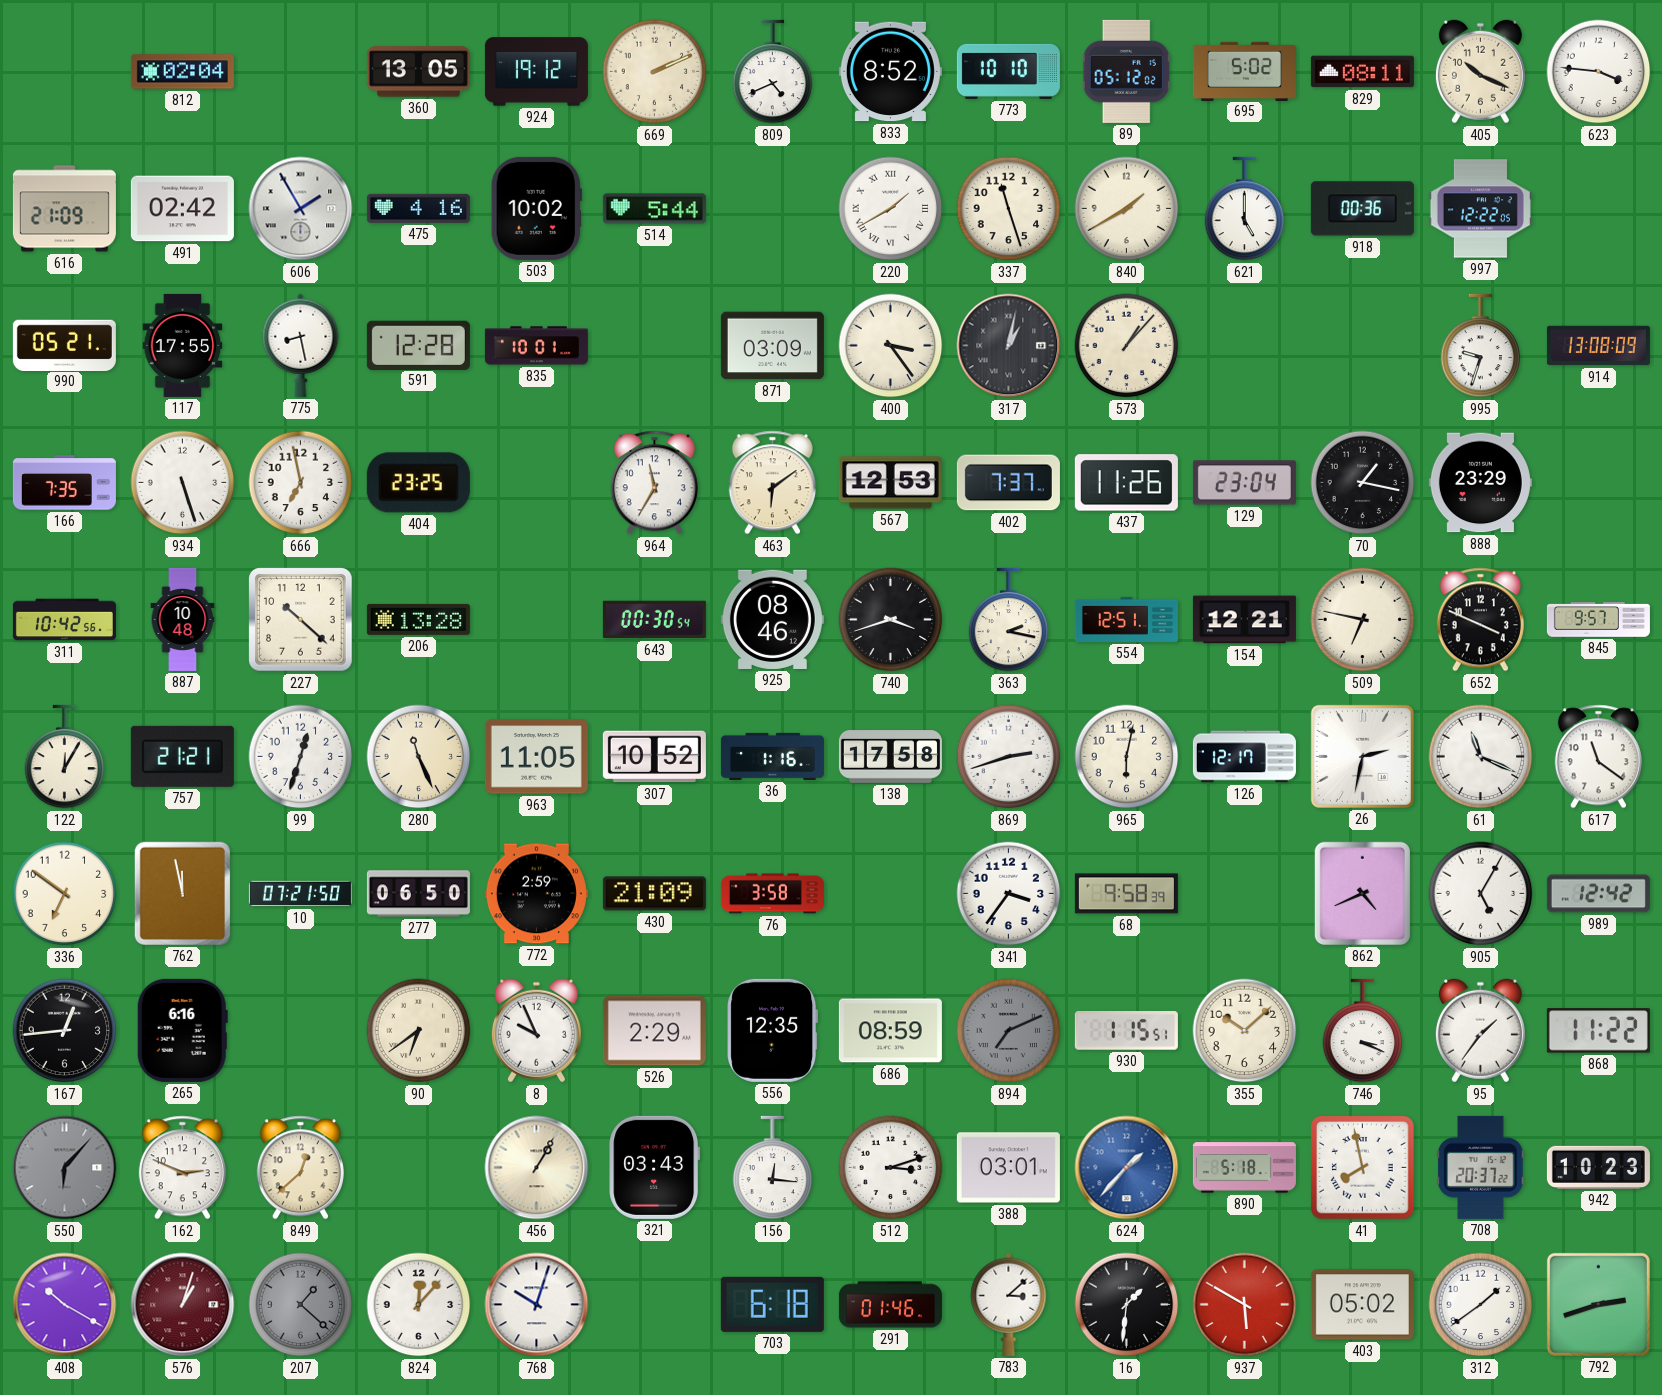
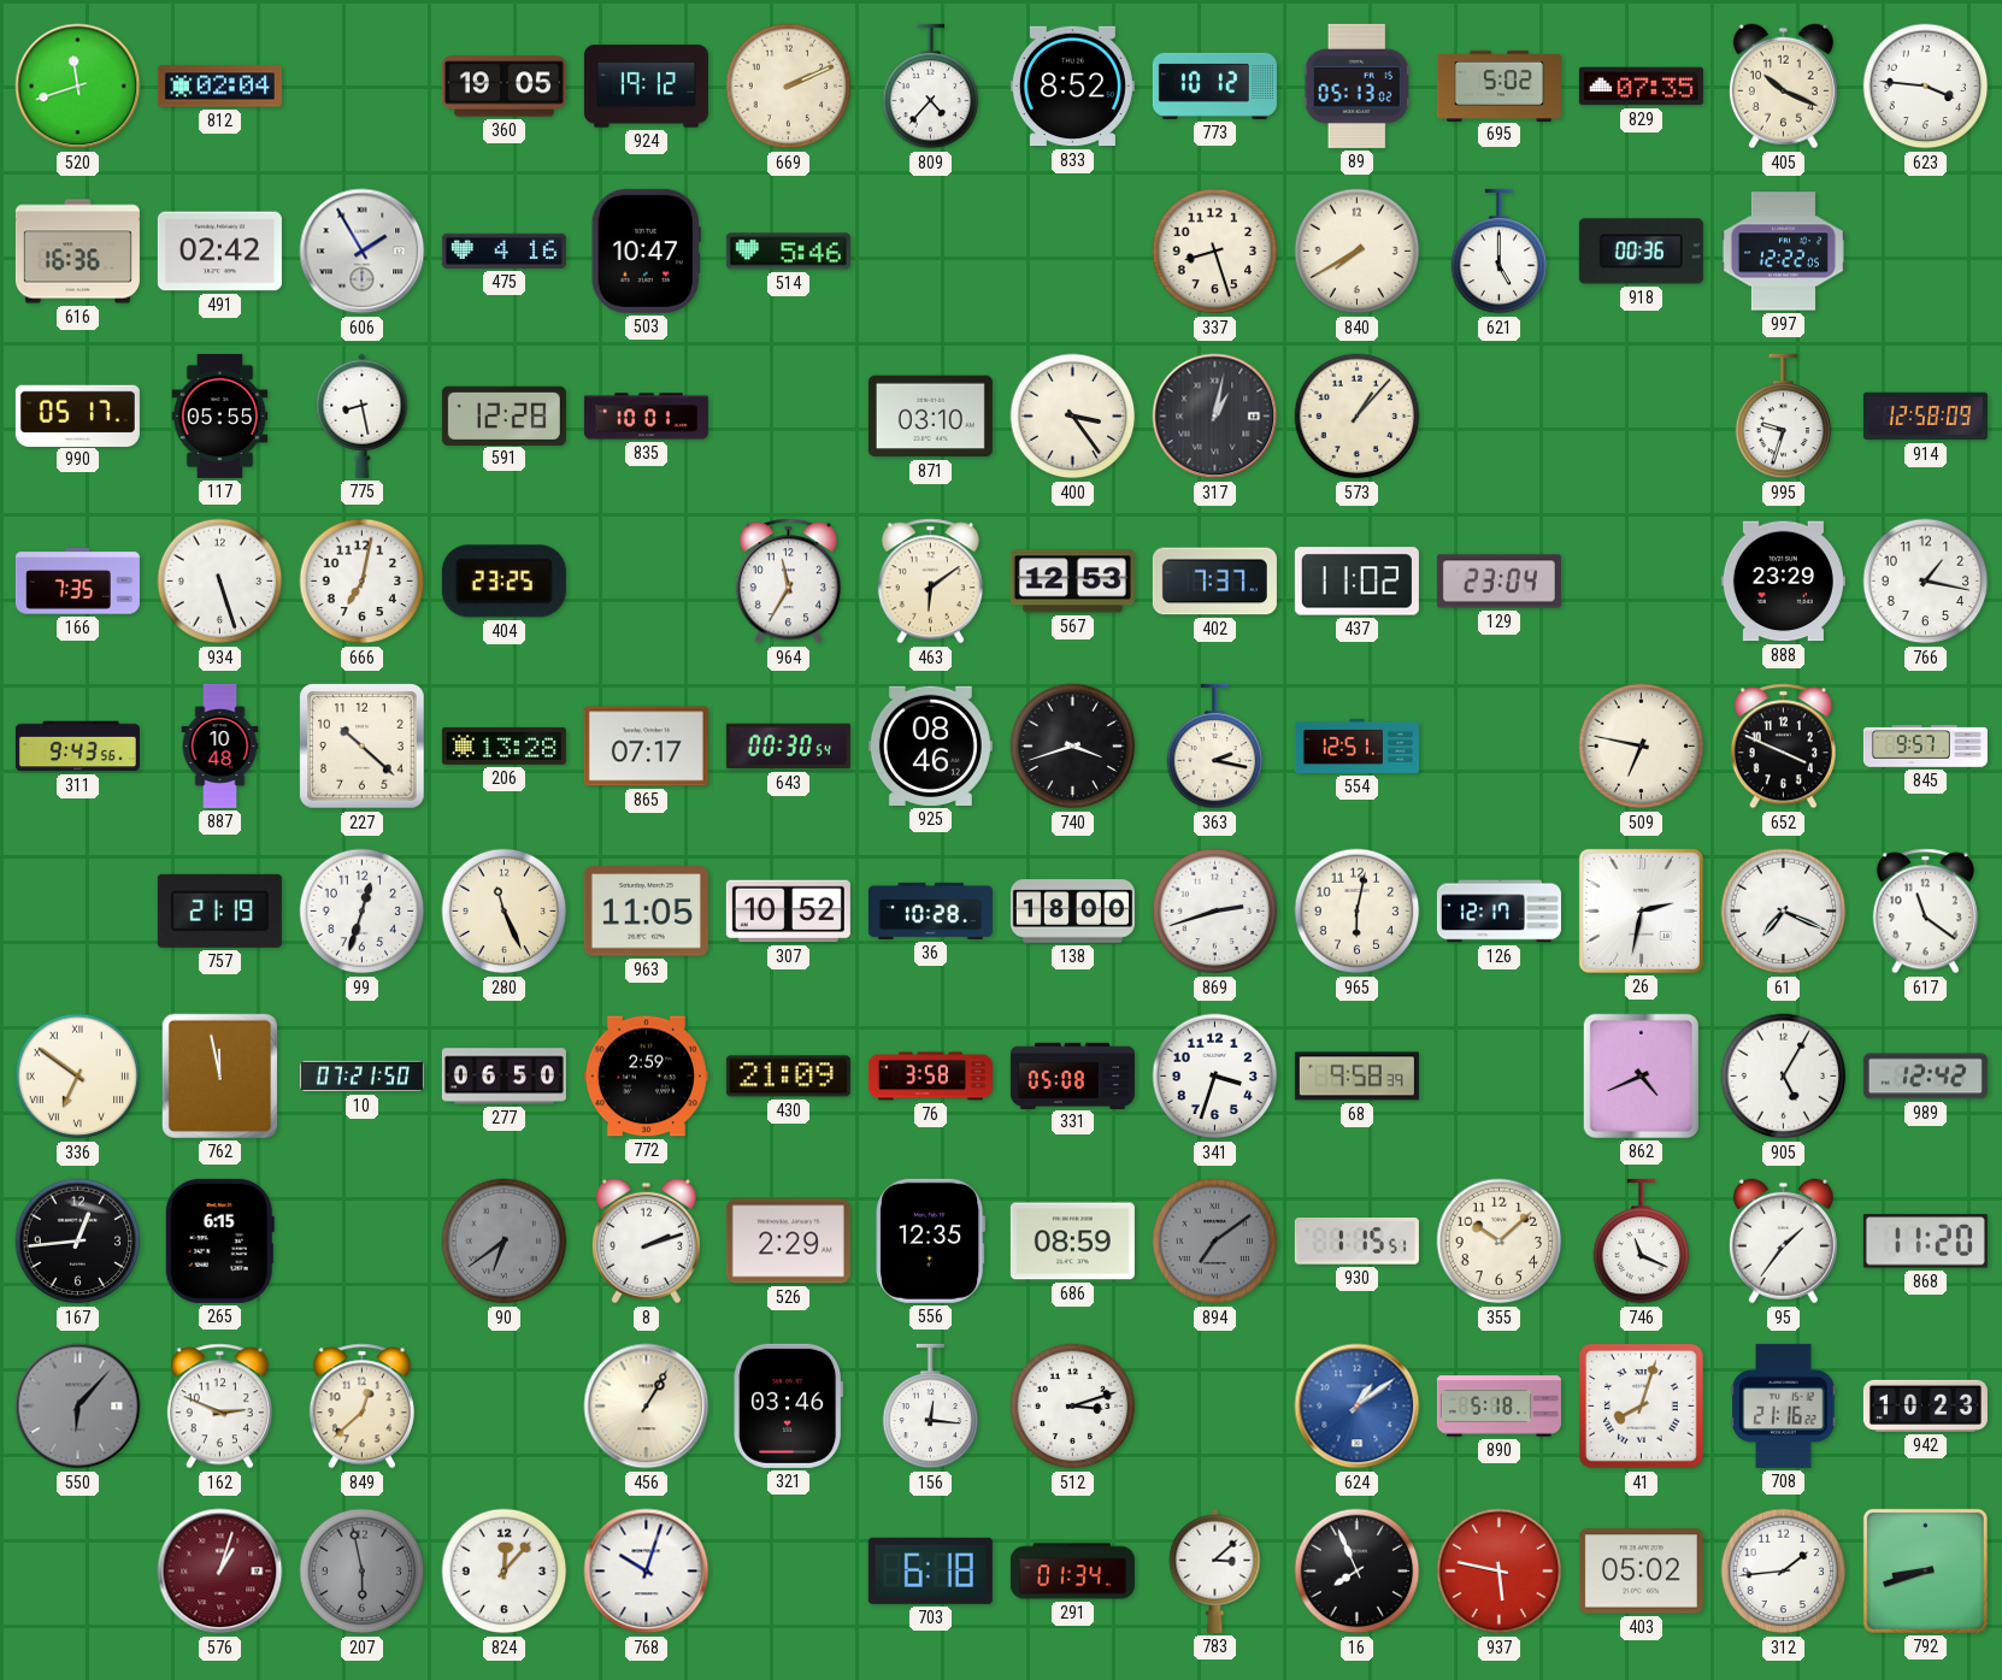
520: none -> 11:42 (78, 87)
360: 13:05 -> 19:05 (504, 87)
809: 4:41 -> 4:37 (931, 87)
773: 10:10 -> 10:12 (1214, 86)
89: 05:12 -> 05:13 (1356, 86)
829: 08:11 -> 07:35 (1641, 87)
616: 21:09 -> 16:36 (77, 252)
503: 10:02 -> 10:47 (646, 250)
514: 5:44 -> 5:46 (788, 252)
220: 1:40 -> none (891, 209)
337: 11:27 -> 8:27 (1215, 252)
840: 1:40 -> 7:40 (1358, 252)
990: 05:21 -> 05:17 (77, 415)
117: 17:55 -> 05:55 (220, 415)
871: 03:09 -> 03:10 (930, 417)
914: 13:08 -> 12:58 (1925, 417)
666: 6:58 -> 7:02 (363, 582)
437: 11:26 -> 11:02 (1356, 582)
70: 1:17 -> none (1363, 483)
766: none -> 1:17 (1926, 582)
311: 10:42 -> 9:43 (77, 747)
865: none -> 07:17 (646, 747)
154: 12:21 -> none (1244, 620)
122: 12:05 -> none (65, 757)
757: 21:21 -> 21:19 (219, 910)
36: 1:16 -> 10:28 (930, 910)
138: 17:58 -> 18:00 (1072, 912)
61: 11:19 -> 7:19 (1784, 912)
336 numerals: Arabic -> Roman (78, 1077)
331: none -> 05:08 (1072, 1075)
341: 3:36 -> 3:33 (1215, 1077)
265: 6:16 -> 6:15 (219, 1240)
90 dial: cream -> grey (505, 1242)
8: 9:56 -> 2:12 (646, 1242)
894: 7:11 -> 7:09 (1215, 1242)
746: 3:19 -> 11:19 (1642, 1242)
868: 11:22 -> 11:20 (1925, 1242)
321: 03:43 -> 03:46 (789, 1405)
388: 03:01 -> none (1008, 1168)
624: 1:37 -> 1:09 (1358, 1407)
41: 7:58 -> 8:03 (1642, 1407)
708: 20:37 -> 21:16 (1784, 1405)
408: 10:20 -> none (65, 1305)
207: 1:22 -> 5:58 (363, 1572)
291: 01:46 -> 01:34 (1072, 1572)
16: 1:31 -> 7:56 (1358, 1572)
937: 5:50 -> 5:47 (1500, 1572)
312: 1:39 -> 1:44 (1784, 1572)
792: 2:42 -> 8:42 (1925, 1570)
